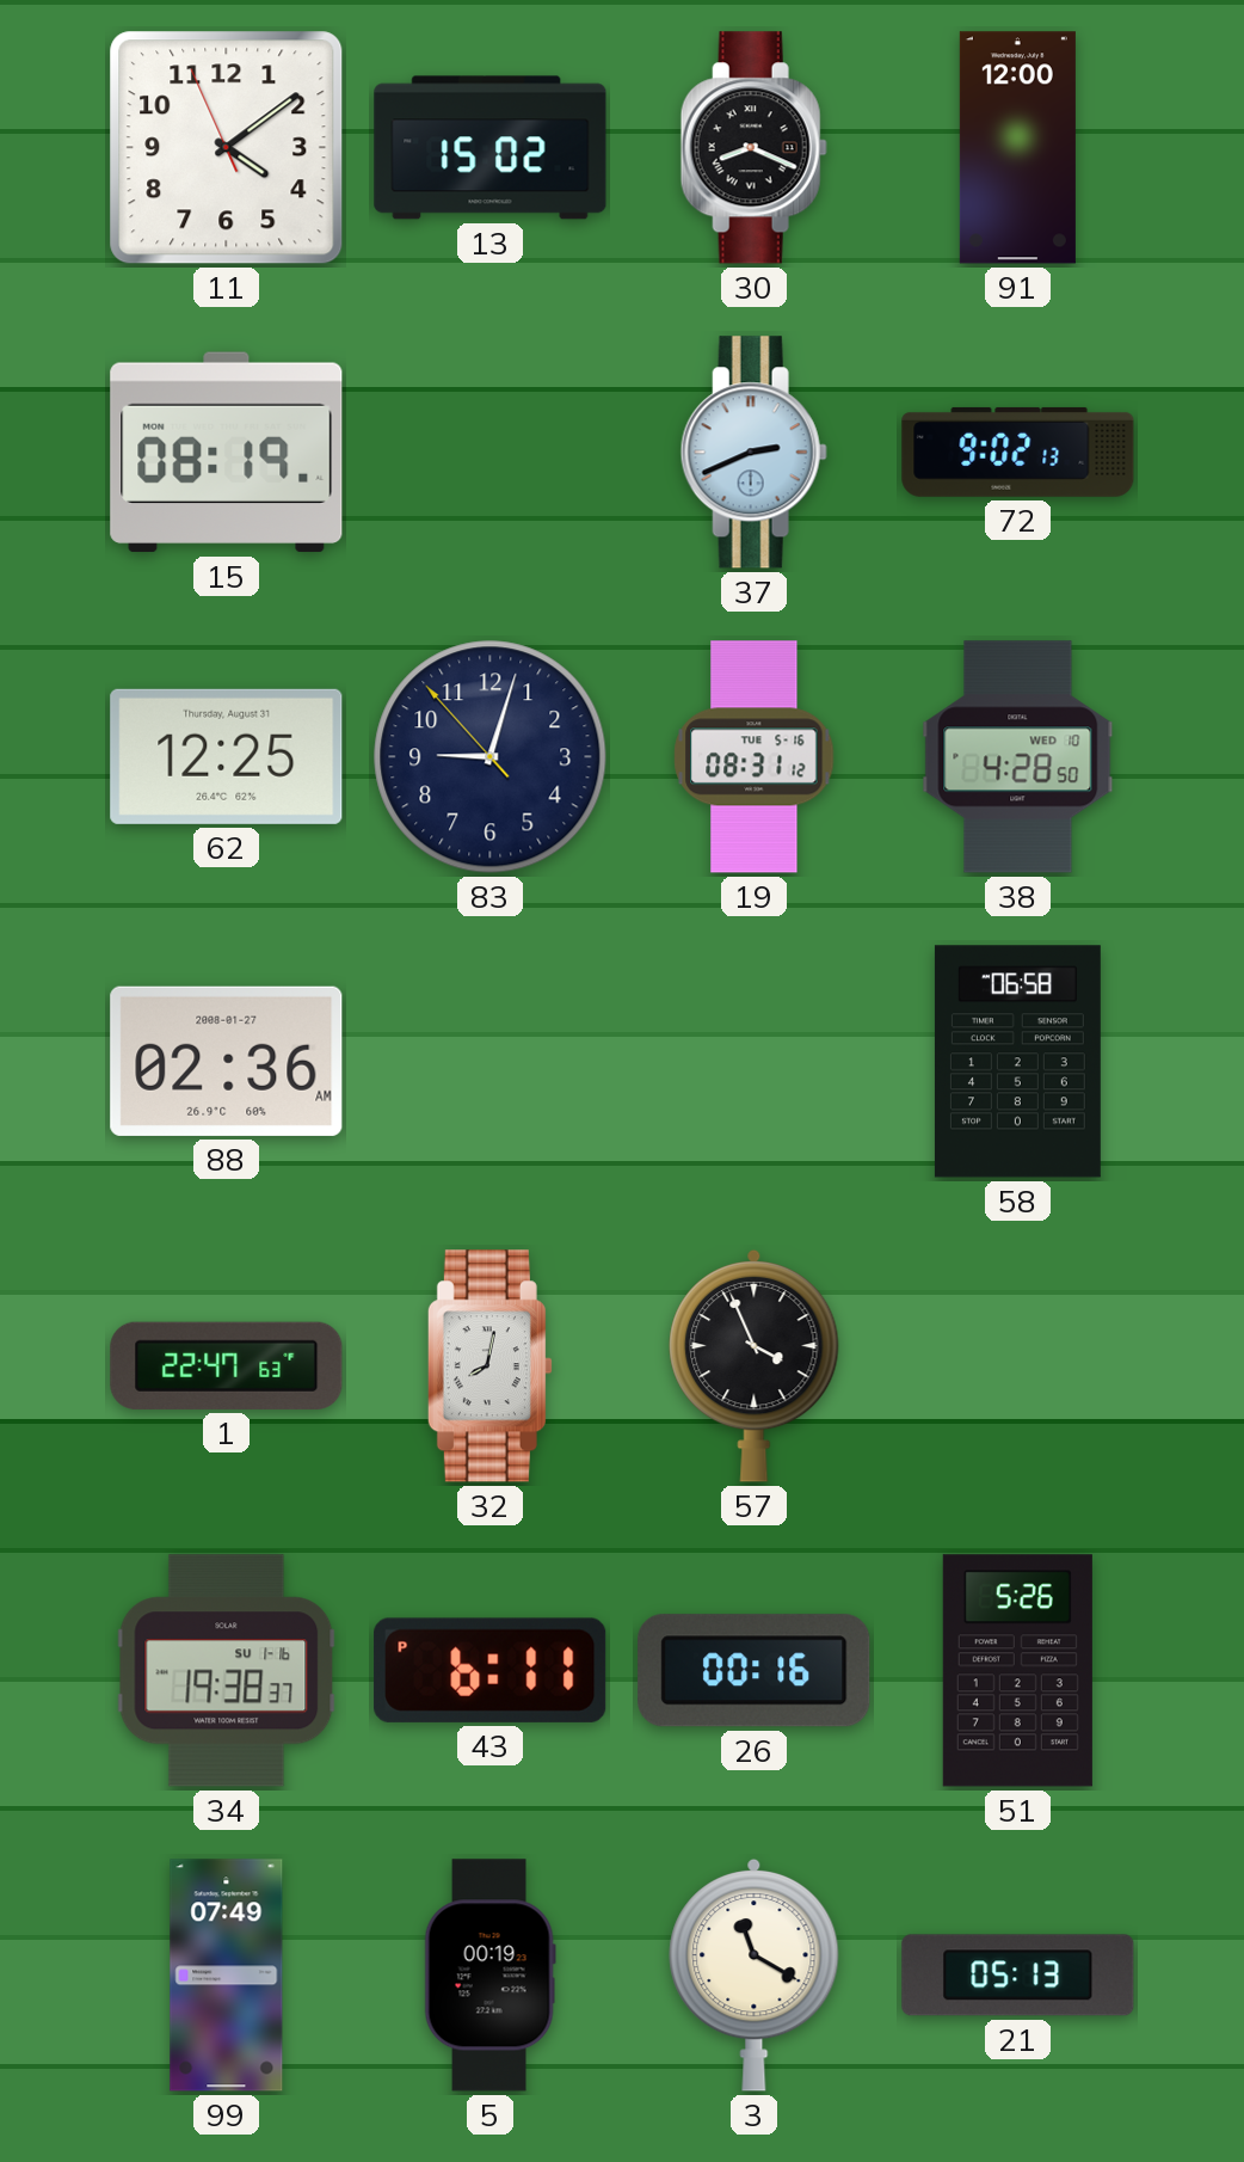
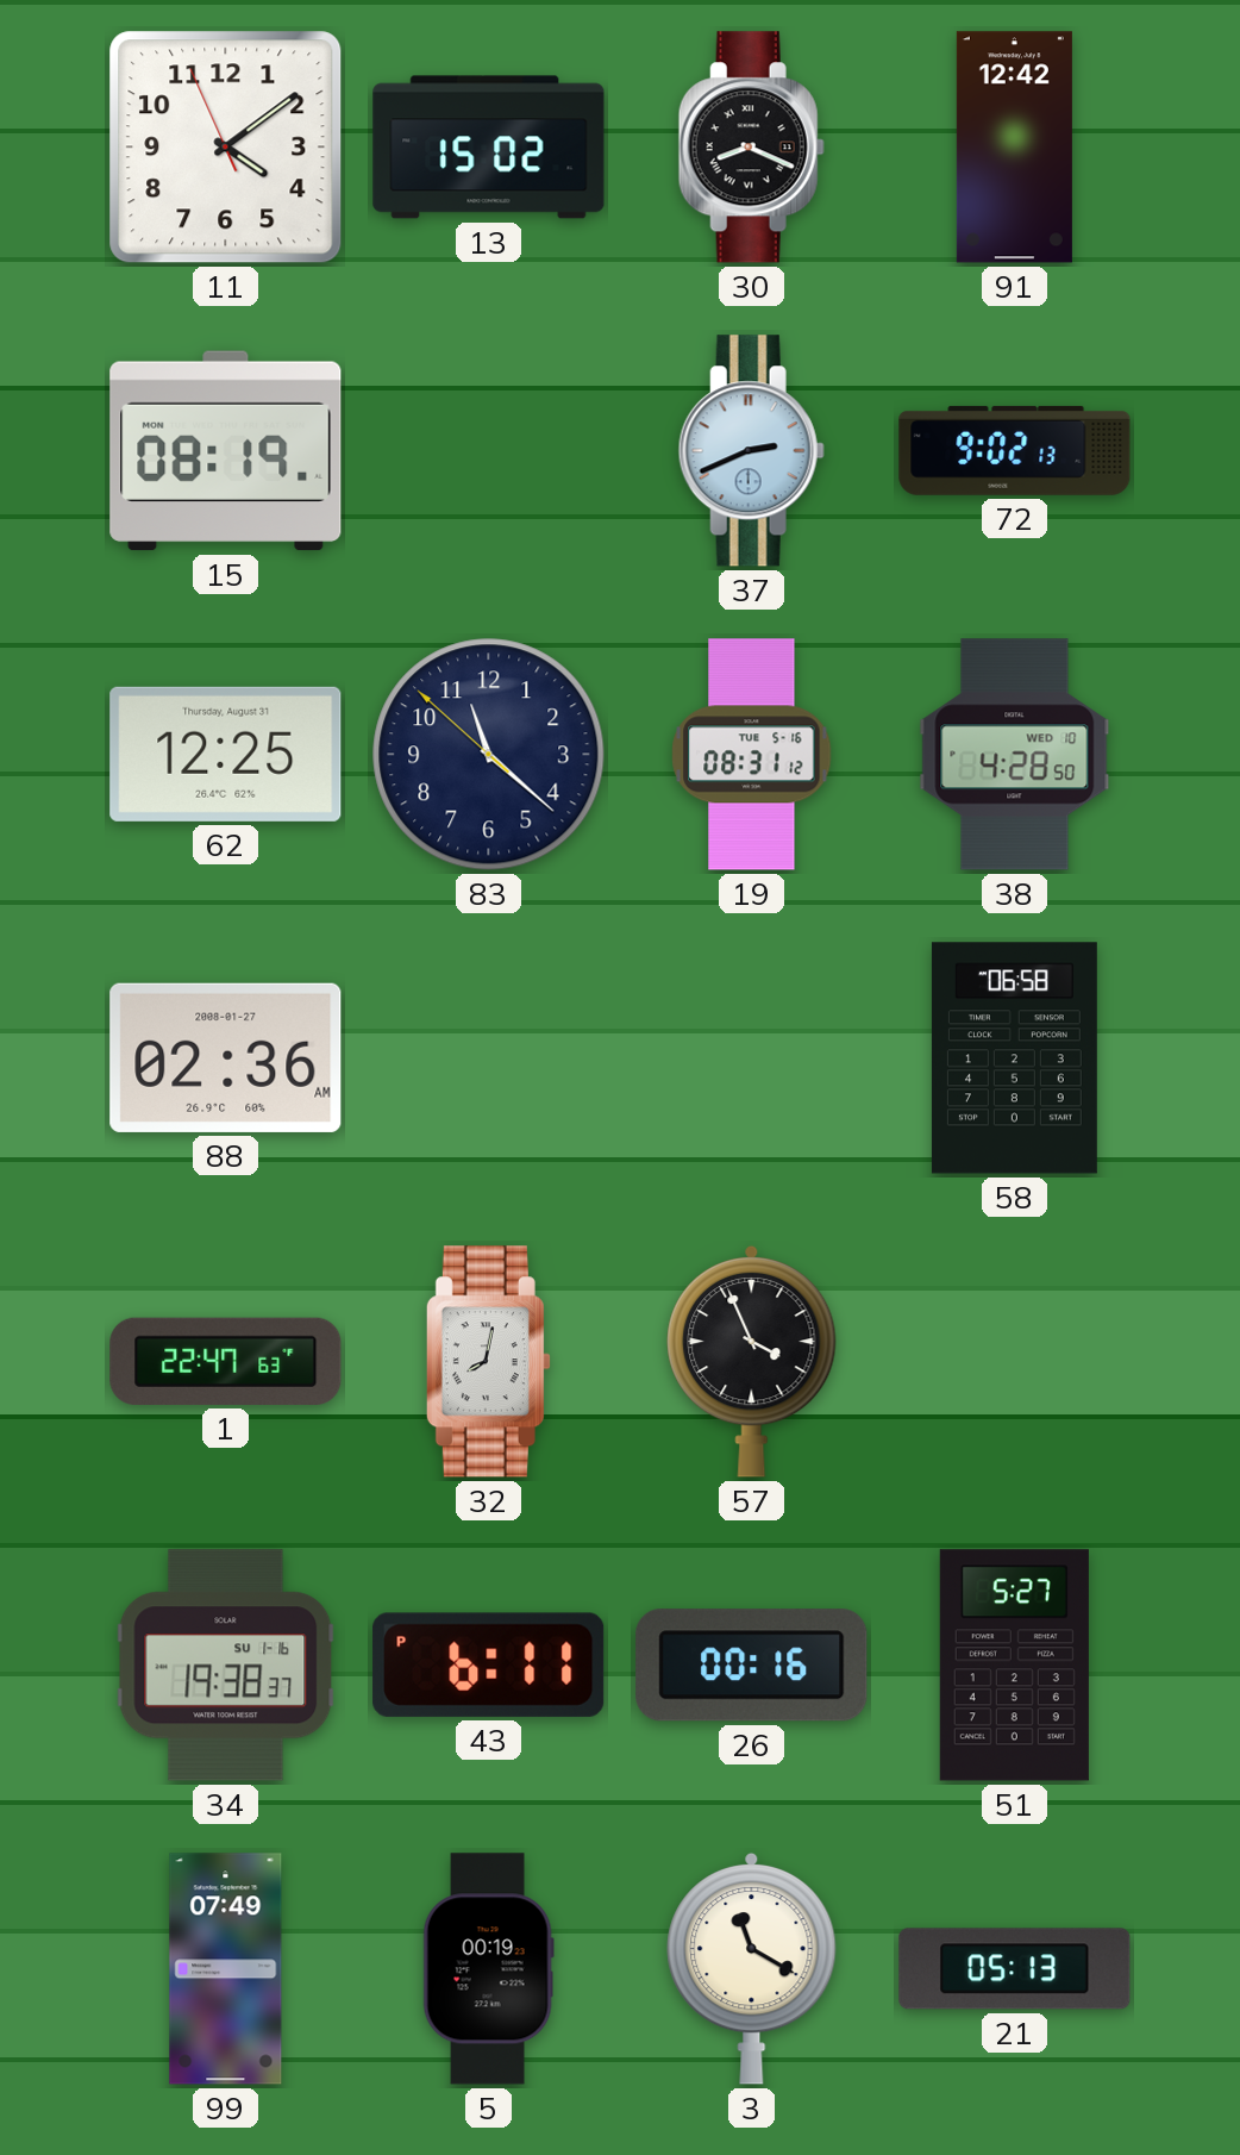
91: 12:00 -> 12:42 (1014, 148)
83: 9:02 -> 11:21 (489, 755)
51: 5:26 -> 5:27 (1014, 1666)
